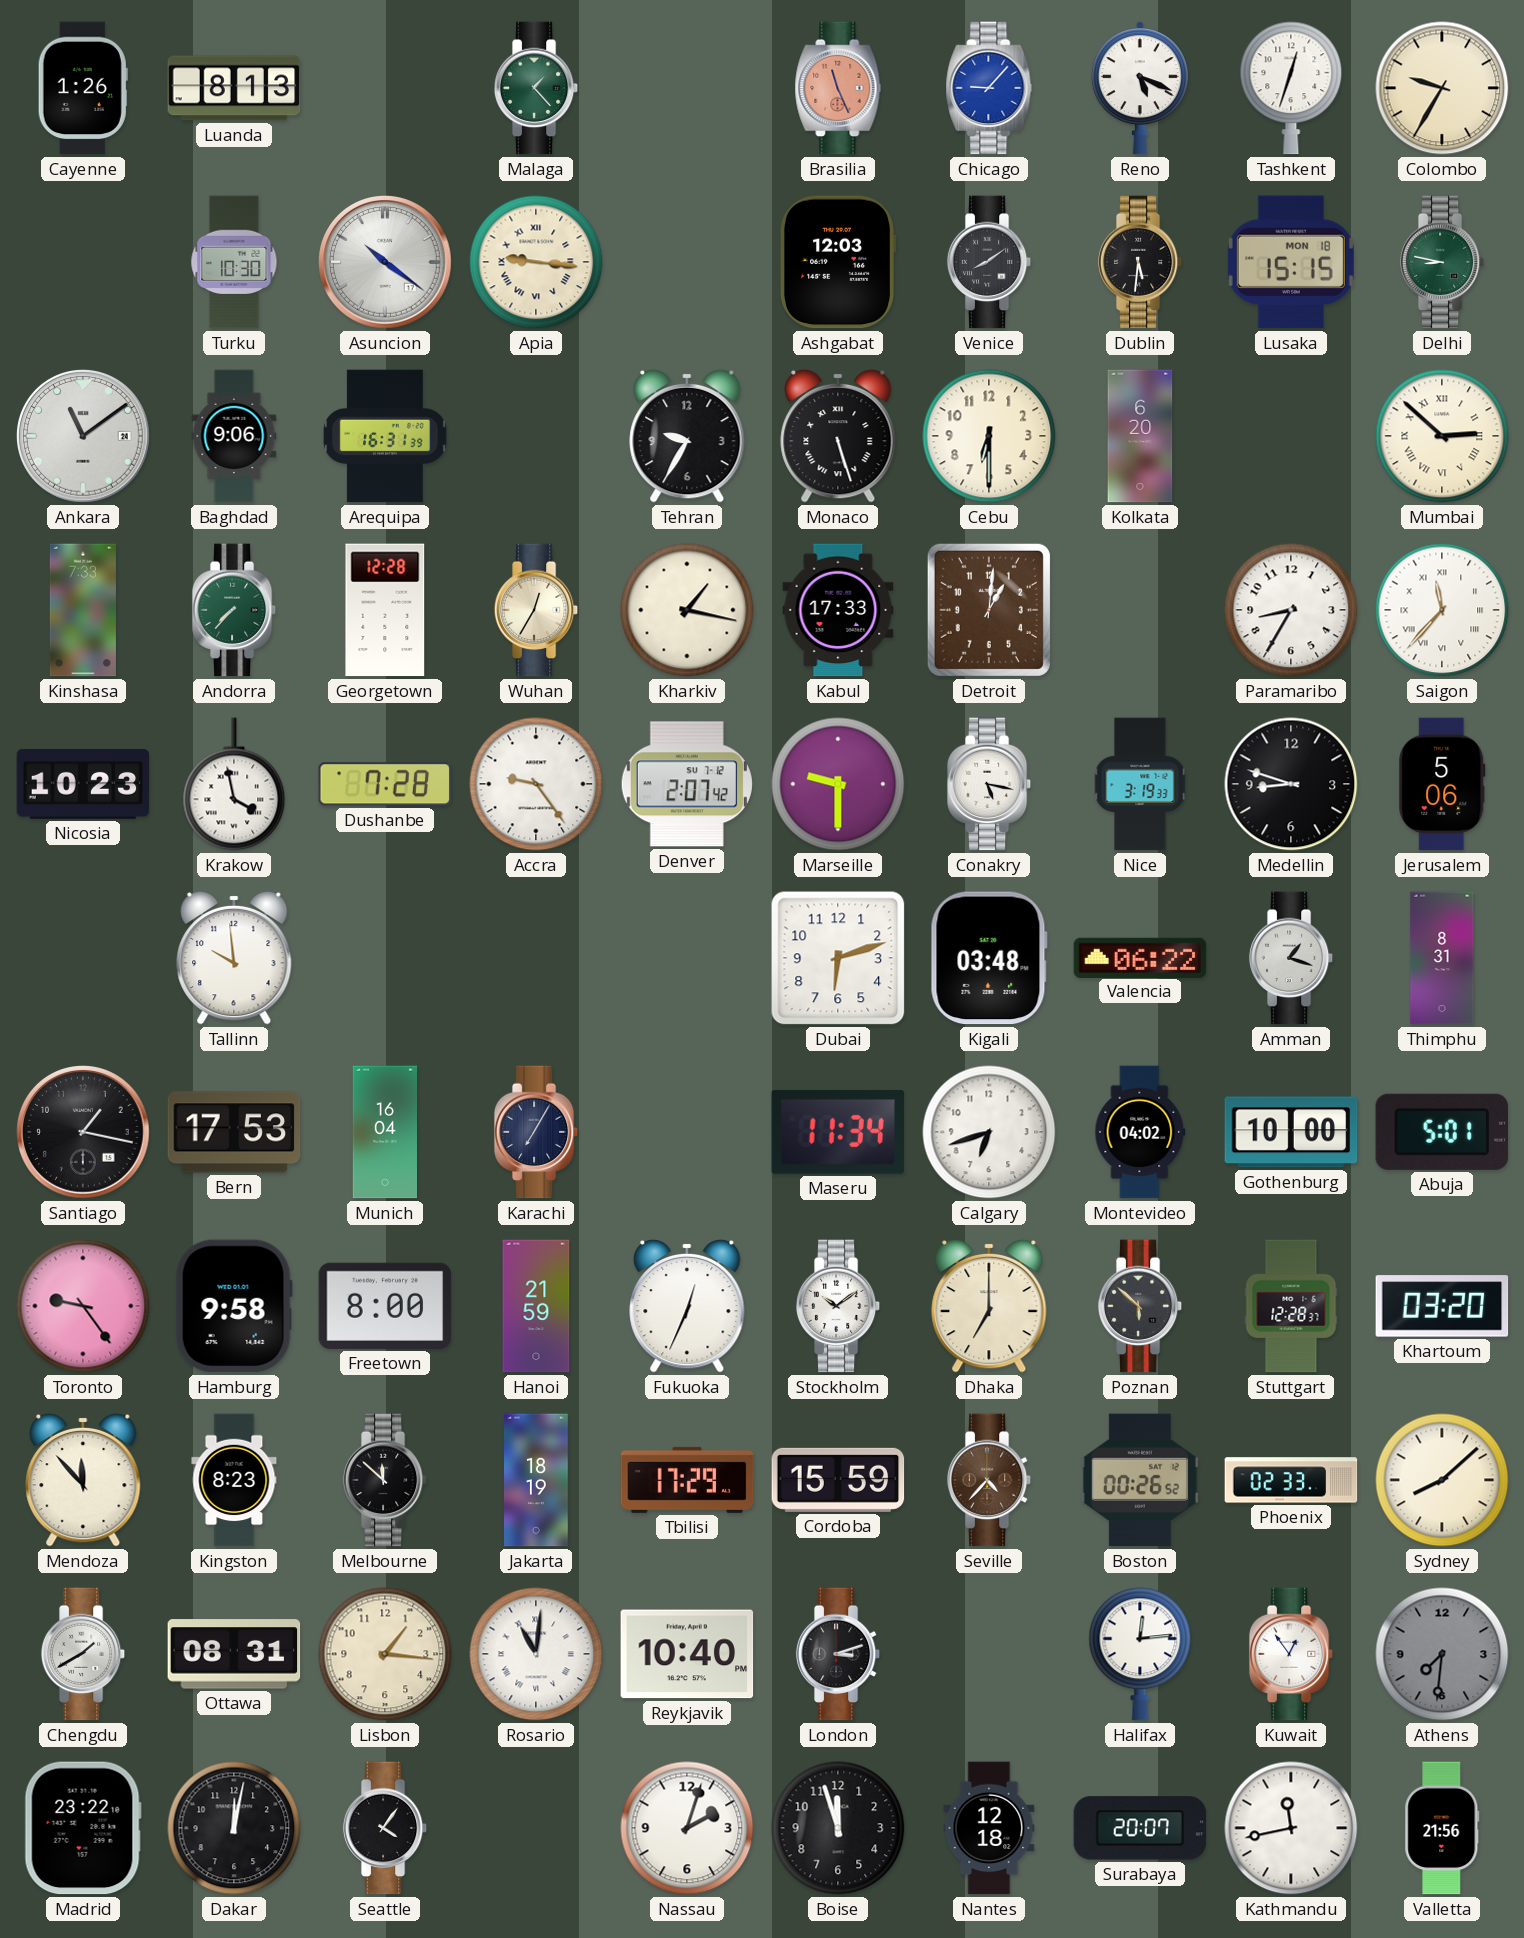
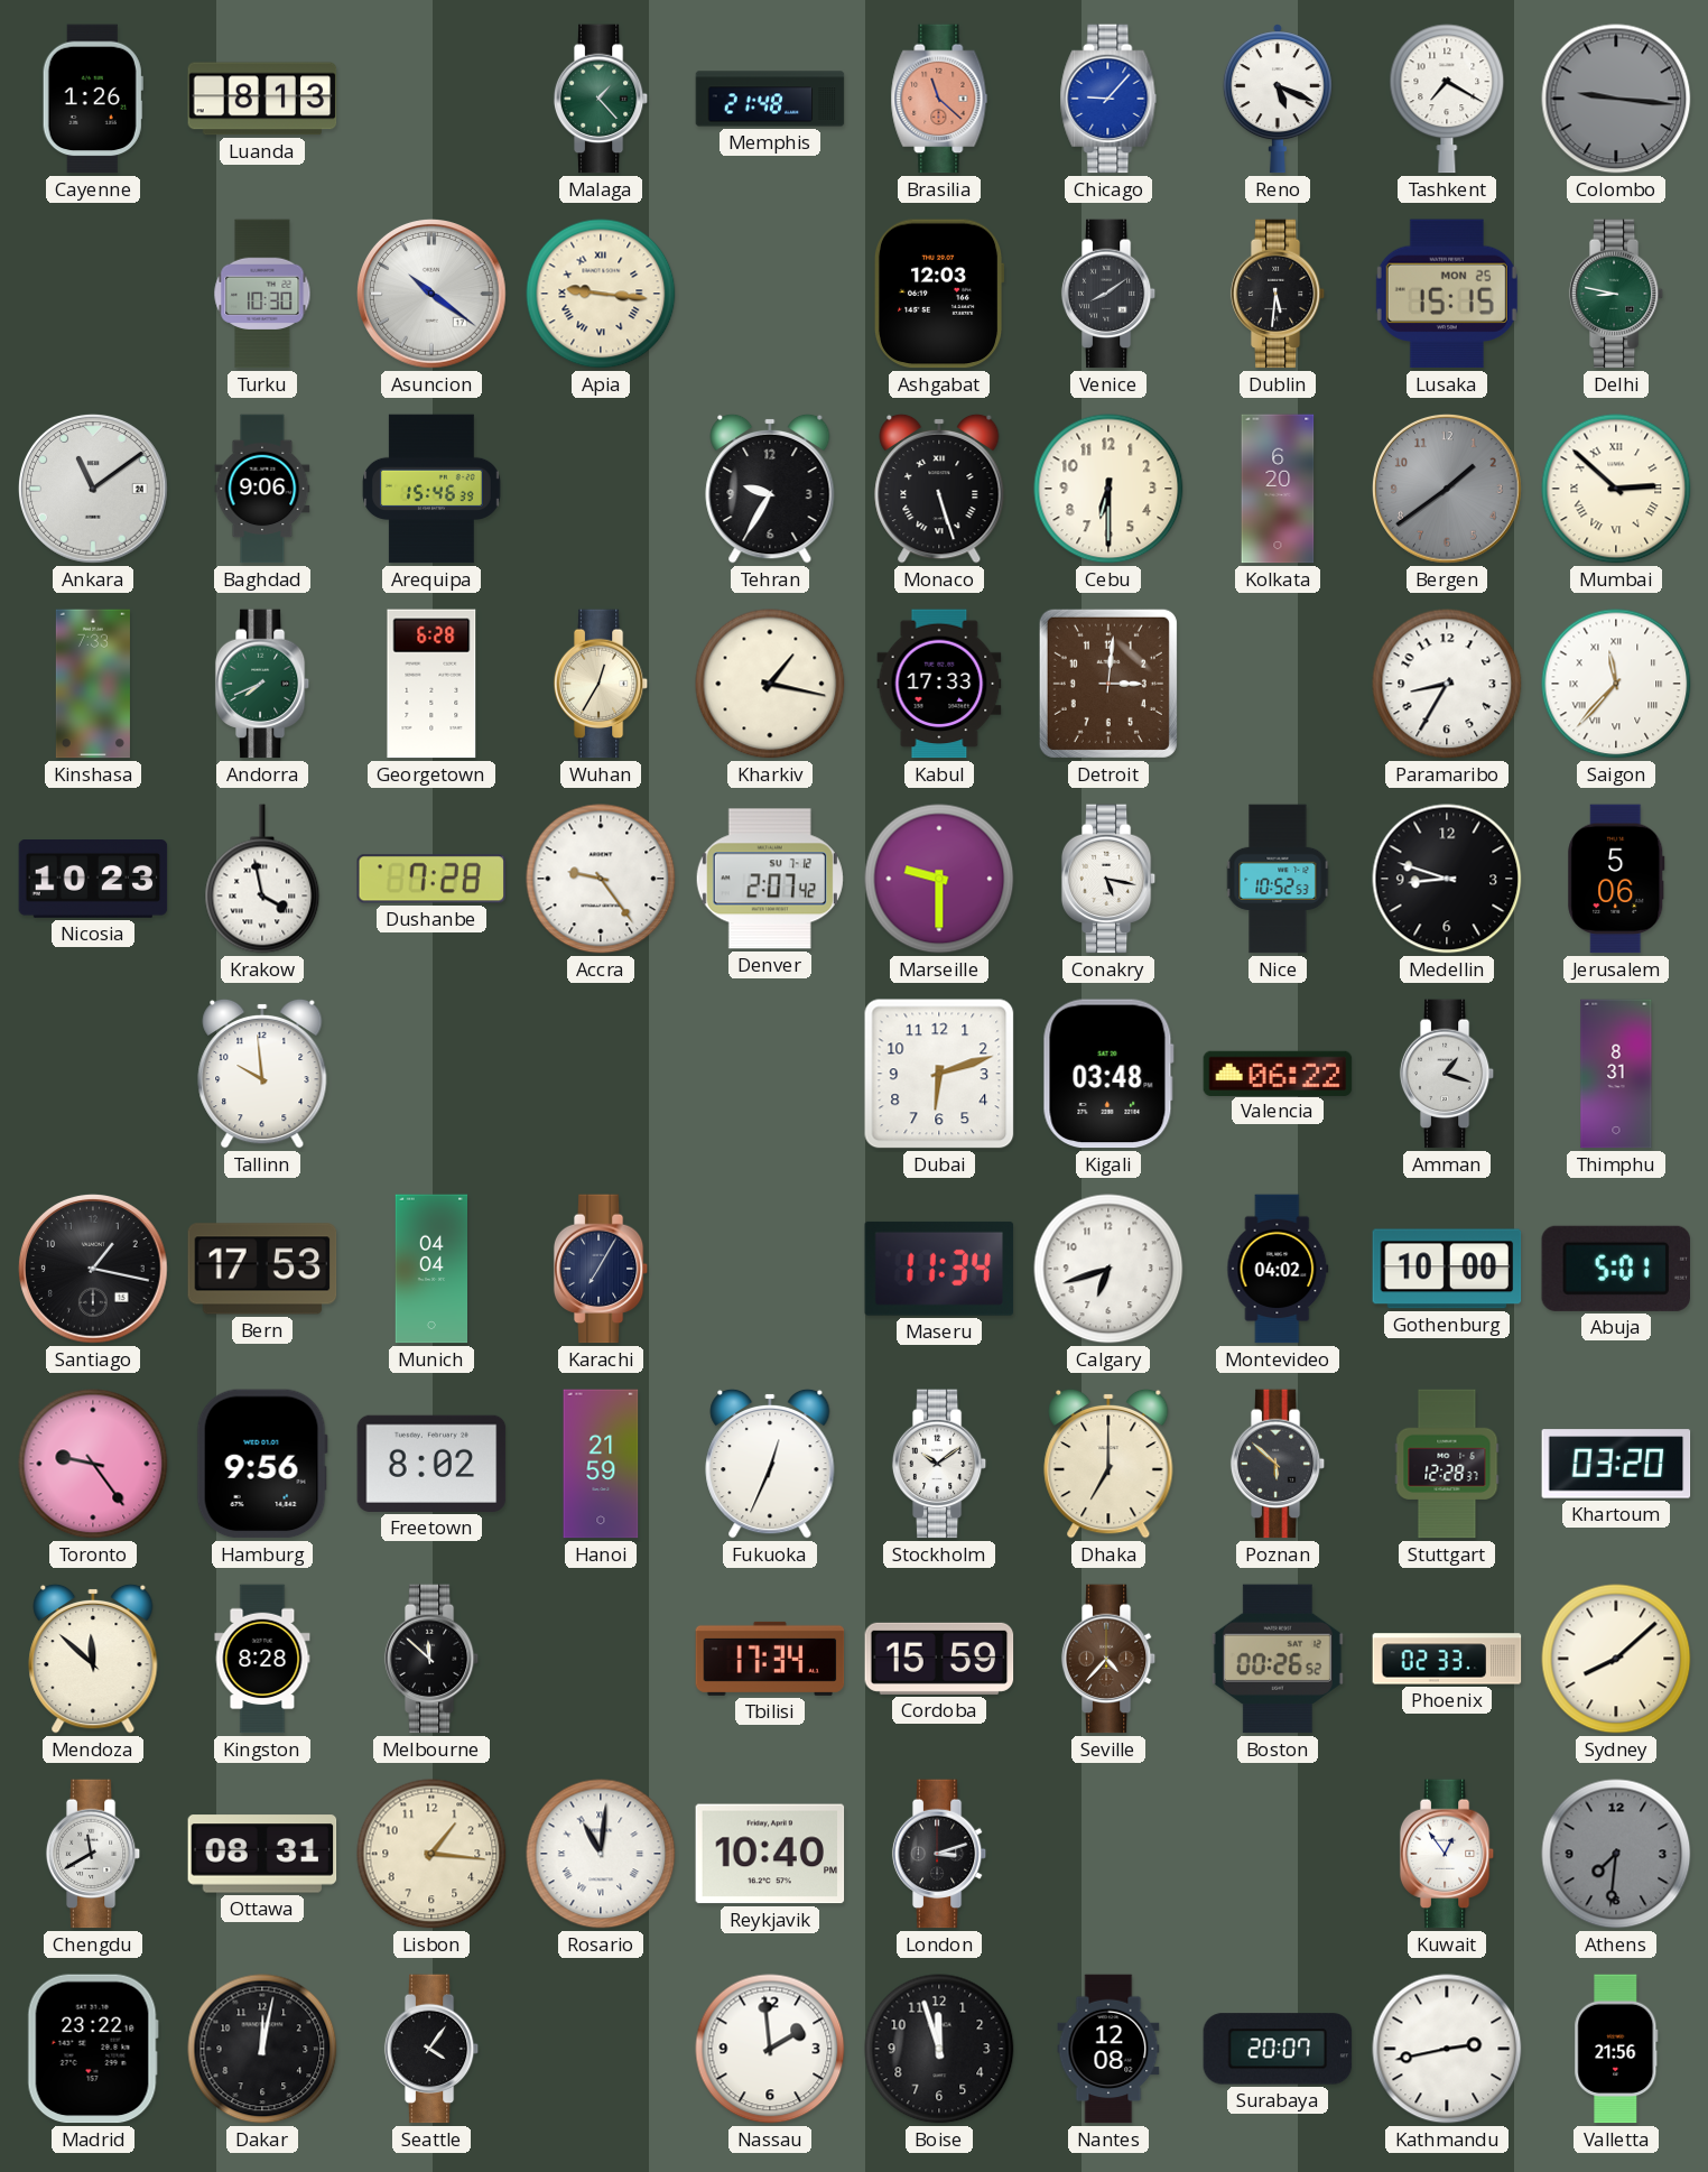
Memphis: none -> 21:48 (770, 99)
Brasilia: 11:26 -> 11:22 (939, 99)
Tashkent: 12:33 -> 7:20 (1447, 99)
Colombo: 9:35 -> 9:16 (1616, 99)
Colombo dial: cream -> grey (1616, 99)
Lusaka date: MON 18 -> MON 25 (1447, 294)
Arequipa: 16:31 -> 15:46 (431, 489)
Bergen: none -> 1:39 (1448, 490)
Andorra: 7:37 -> 7:41 (262, 684)
Georgetown: 12:28 -> 6:28 (431, 684)
Detroit: 1:01 -> 3:01 (1108, 684)
Nice: 3:19 -> 10:52 (1278, 879)
Munich: 16:04 -> 04:04 (430, 1269)
Hamburg: 9:58 -> 9:56 (262, 1464)
Freetown: 8:00 -> 8:02 (431, 1464)
Mendoza: 11:53 -> 11:52 (93, 1659)
Kingston: 8:23 -> 8:28 (262, 1659)
Jakarta: 18:19 -> none (537, 1480)
Tbilisi: 17:29 -> 17:34 (770, 1659)
Chengdu: 1:40 -> 11:40 (93, 1854)
Halifax: 12:14 -> none (1140, 1654)
Nassau: 2:03 -> 1:59 (770, 2049)
Nantes: 12:18 -> 12:08 (1108, 2049)
Kathmandu: 11:43 -> 2:43 (1447, 2049)
